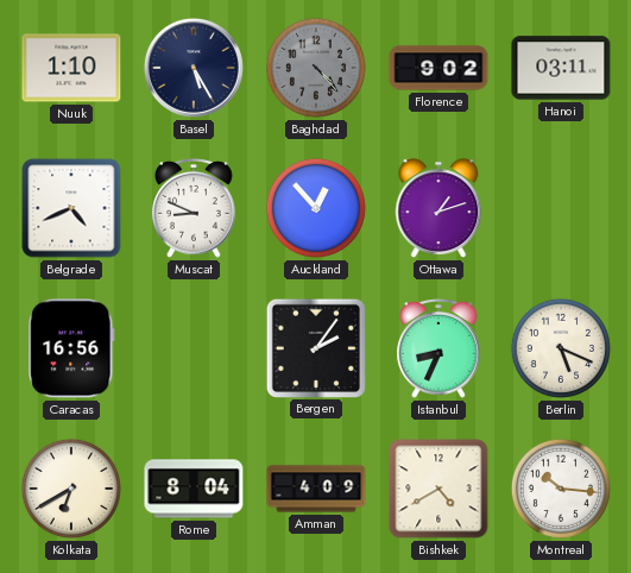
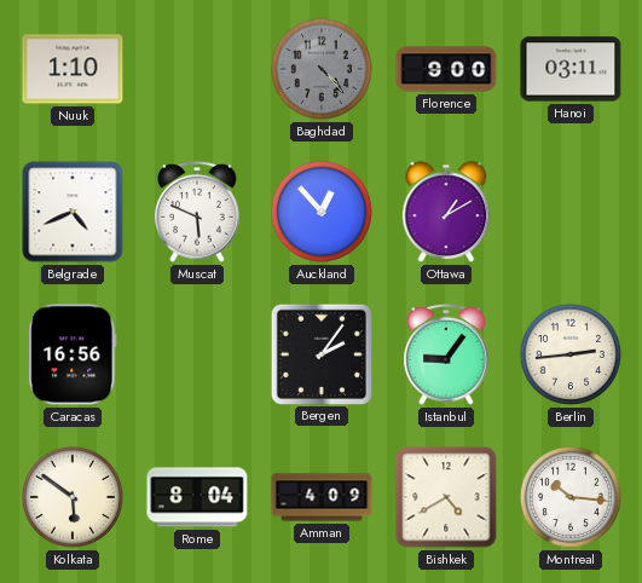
Basel: 5:25 -> none (194, 68)
Florence: 9:02 -> 9:00 (446, 69)
Muscat: 8:49 -> 5:49 (197, 213)
Ottawa: 1:12 -> 1:10 (446, 212)
Istanbul: 8:34 -> 9:06 (446, 356)
Berlin: 5:19 -> 2:44 (571, 354)
Kolkata: 6:40 -> 5:51 (73, 497)
